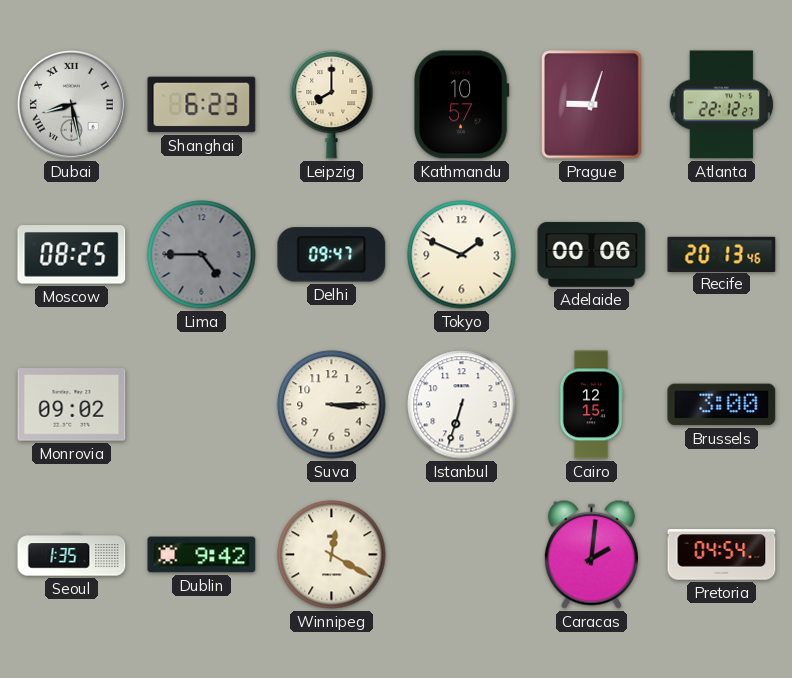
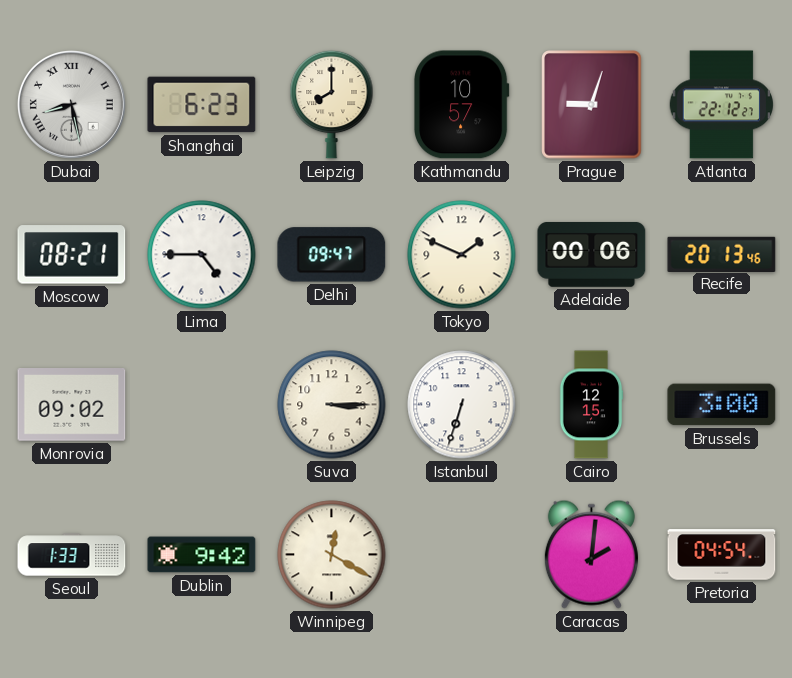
Moscow: 08:25 -> 08:21 (72, 255)
Lima dial: grey -> white (202, 255)
Seoul: 1:35 -> 1:33 (72, 555)
